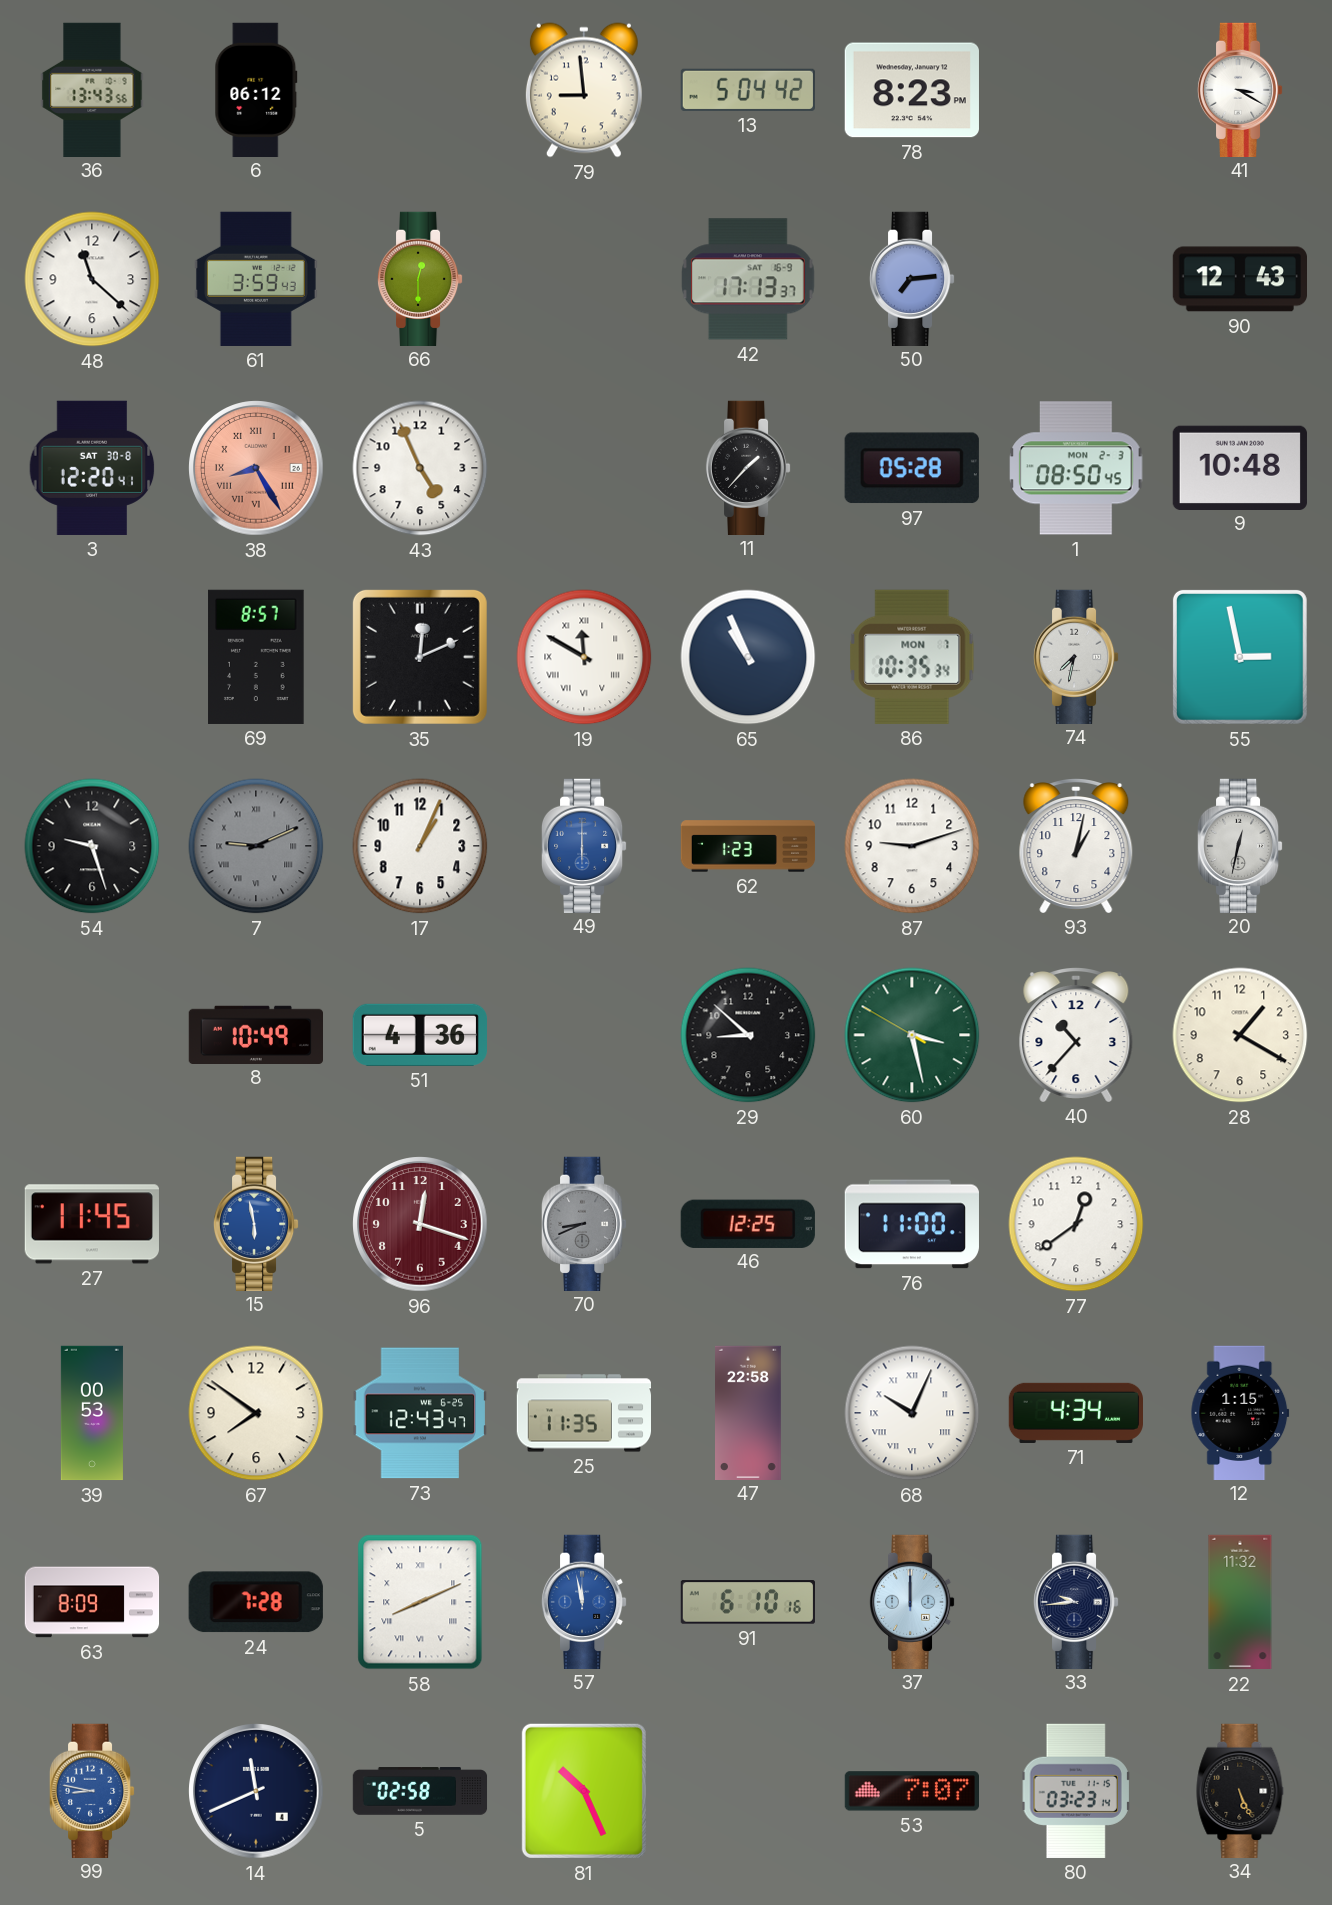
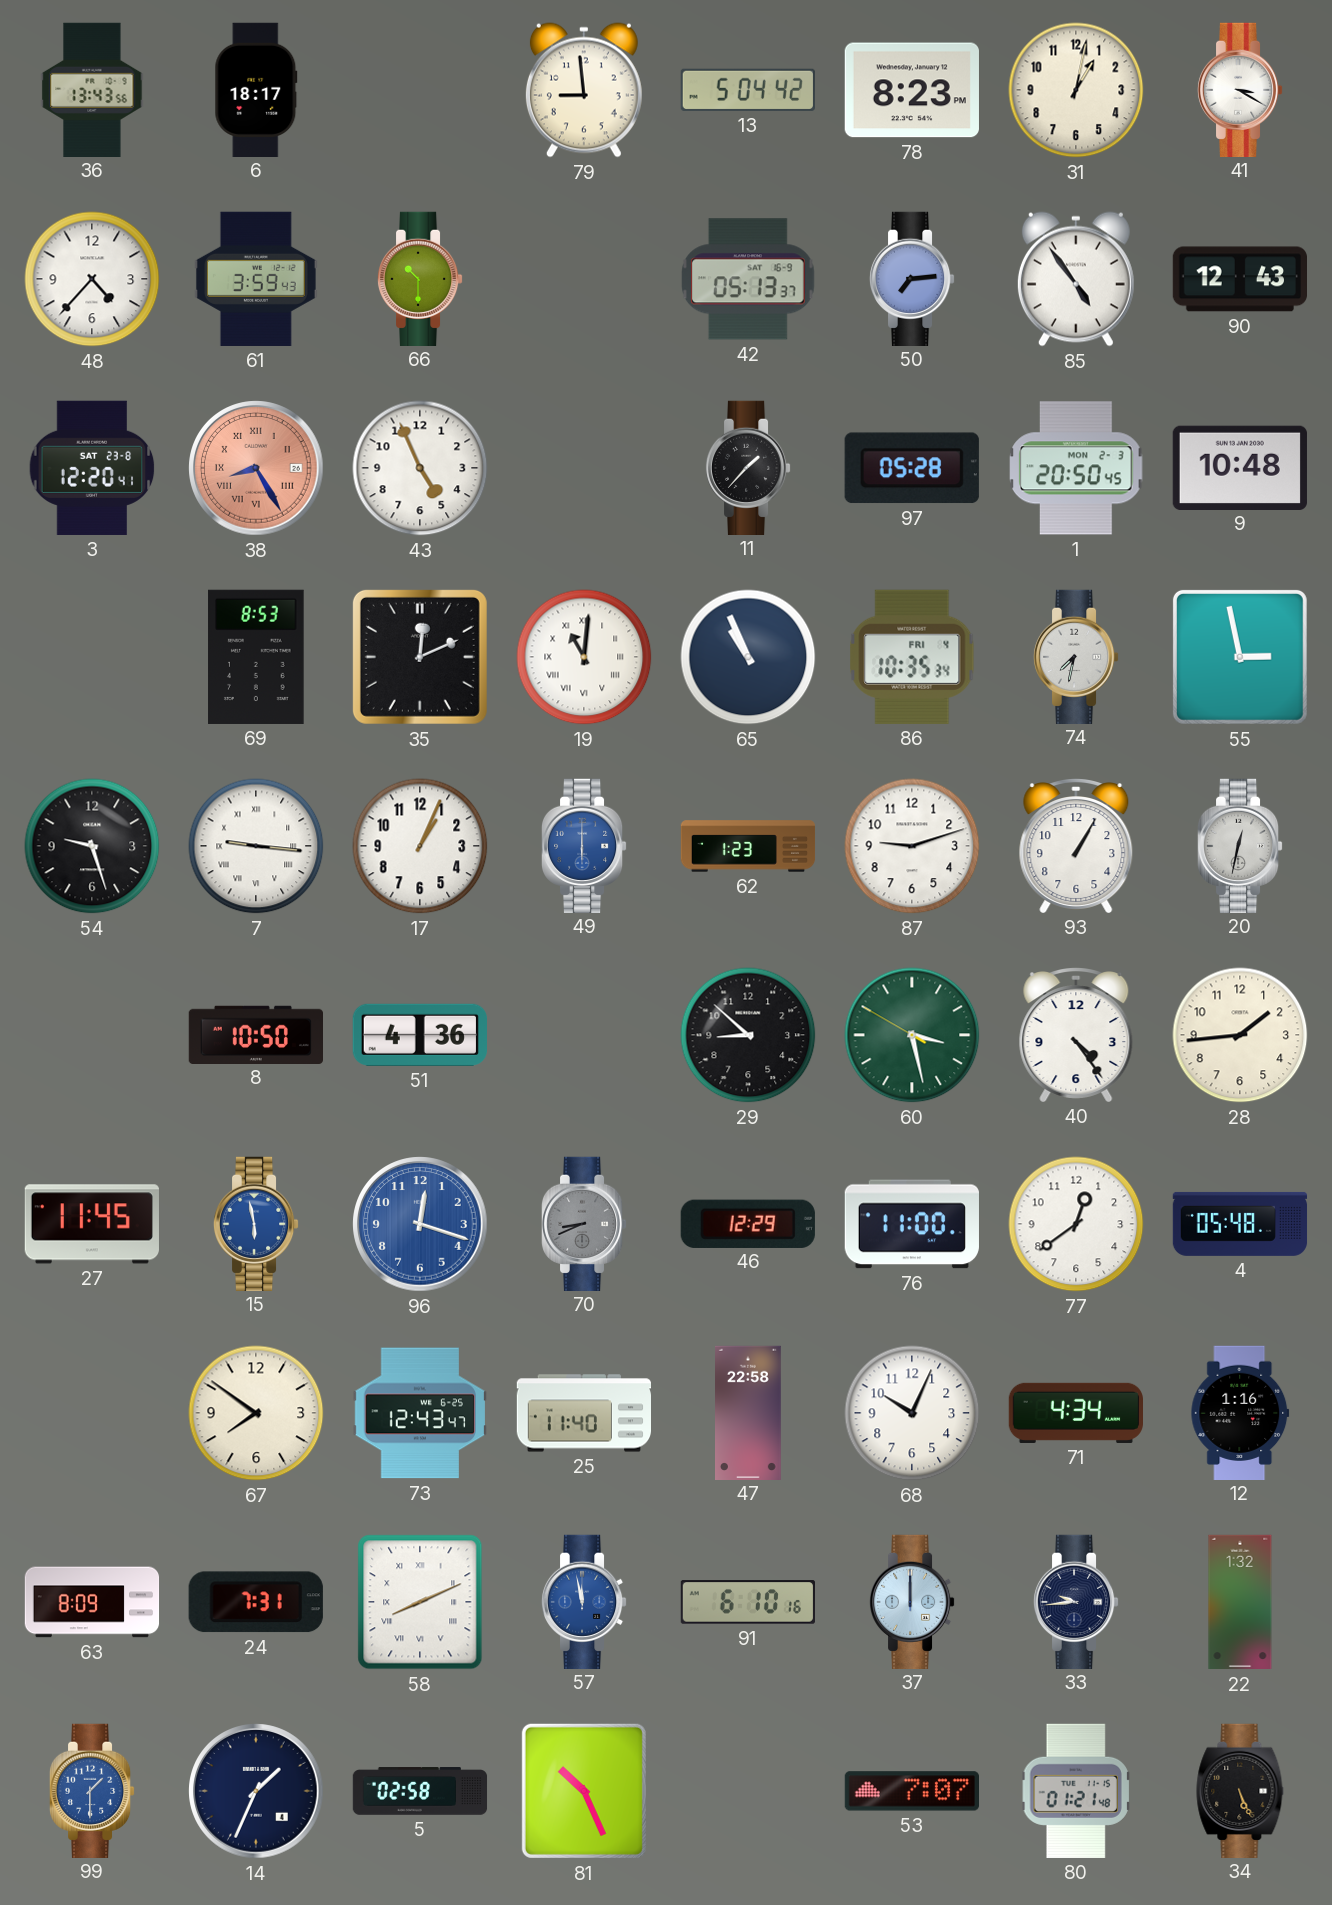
6: 06:12 -> 18:17 (256, 89)
31: none -> 1:02 (1076, 90)
48: 11:22 -> 4:37 (92, 279)
66: 12:30 -> 10:30 (420, 278)
42: 17:13 -> 05:13 (749, 279)
85: none -> 4:54 (1076, 279)
3 date: SAT 30-8 -> SAT 23-8 (92, 468)
1: 08:50 -> 20:50 (1076, 468)
69: 8:57 -> 8:53 (256, 657)
19: 11:50 -> 11:01 (584, 657)
86 date: MON 7 -> FRI 4 (912, 657)
7: 9:11 -> 9:16 (256, 846)
7 dial: grey -> white (256, 846)
93: 1:02 -> 1:05 (1076, 846)
8: 10:49 -> 10:50 (255, 1034)
40: 10:37 -> 4:24 (1076, 1035)
28: 1:20 -> 1:44 (1240, 1035)
96 dial: burgundy -> blue (420, 1224)
46: 12:25 -> 12:29 (748, 1223)
4: none -> 05:48 (1240, 1224)
39: 00:53 -> none (92, 1413)
25: 11:35 -> 11:40 (583, 1413)
68 numerals: Roman -> Arabic (912, 1413)
12: 1:15 -> 1:16 (1240, 1412)
24: 7:28 -> 7:31 (256, 1602)
22: 11:32 -> 1:32 (1240, 1602)
99: 8:47 -> 1:30 (92, 1790)
14: 11:41 -> 1:34 (256, 1791)
80: 03:23 -> 01:21 (1076, 1791)
